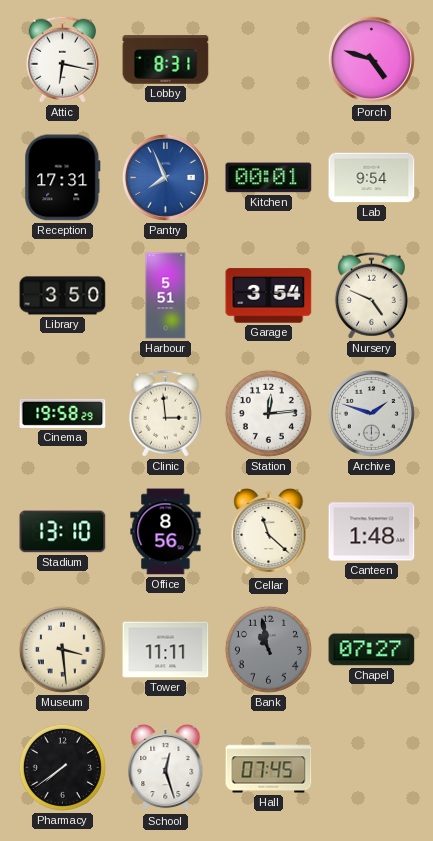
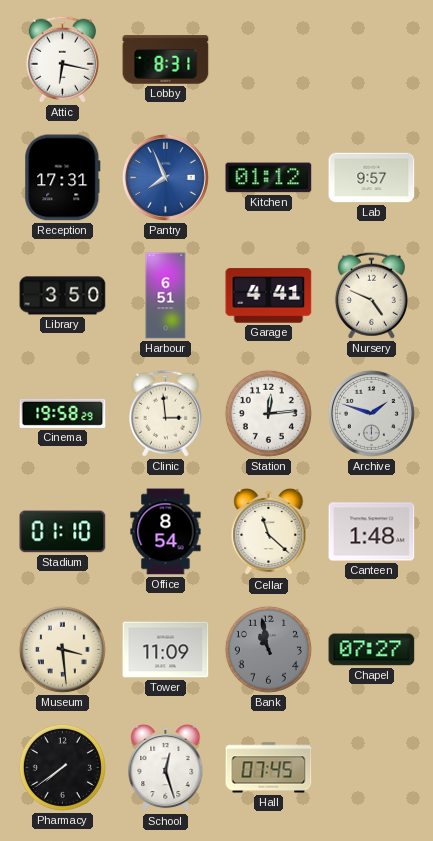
Porch: 4:48 -> none (371, 59)
Kitchen: 00:01 -> 01:12 (269, 178)
Lab: 9:54 -> 9:57 (372, 178)
Harbour: 5:51 -> 6:51 (166, 296)
Garage: 3:54 -> 4:41 (269, 296)
Stadium: 13:10 -> 01:10 (63, 532)
Office: 8:56 -> 8:54 (166, 532)
Tower: 11:11 -> 11:09 (166, 650)
